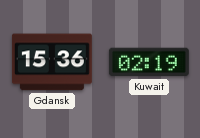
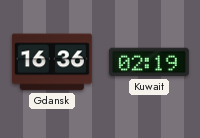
Gdansk: 15:36 -> 16:36 (52, 62)
